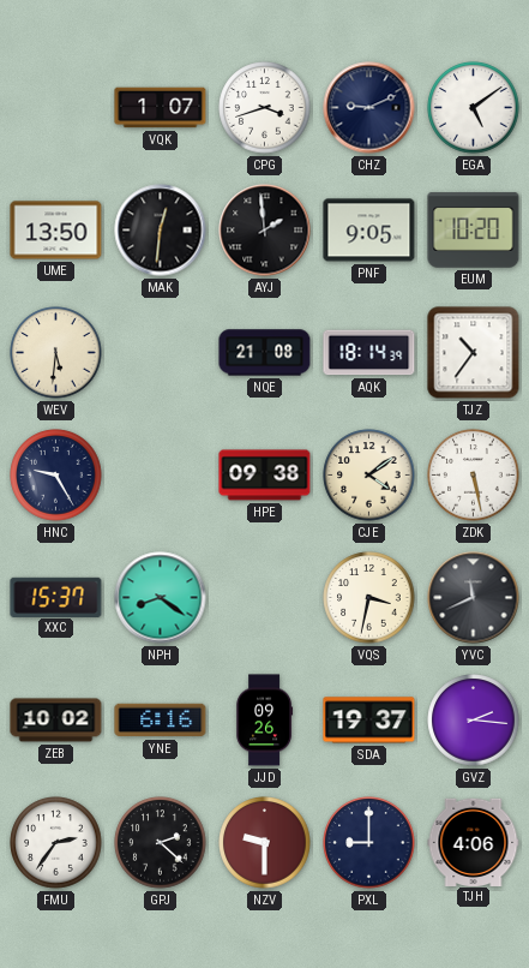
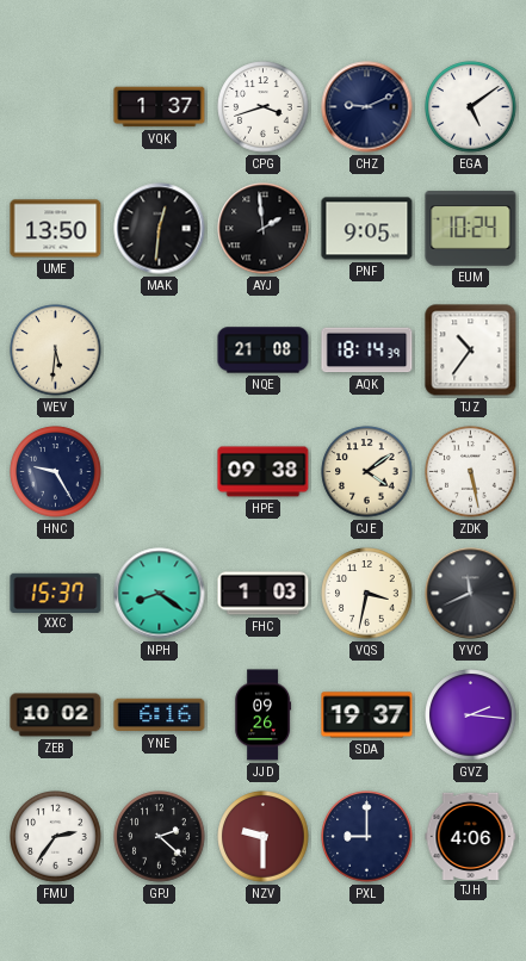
VQK: 1:07 -> 1:37 (160, 107)
EUM: 10:20 -> 10:24 (471, 229)
FHC: none -> 1:03 (264, 594)
